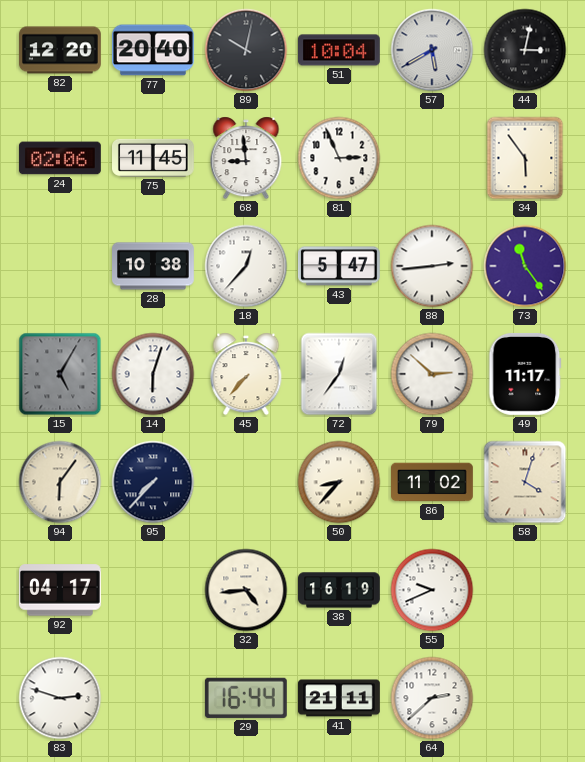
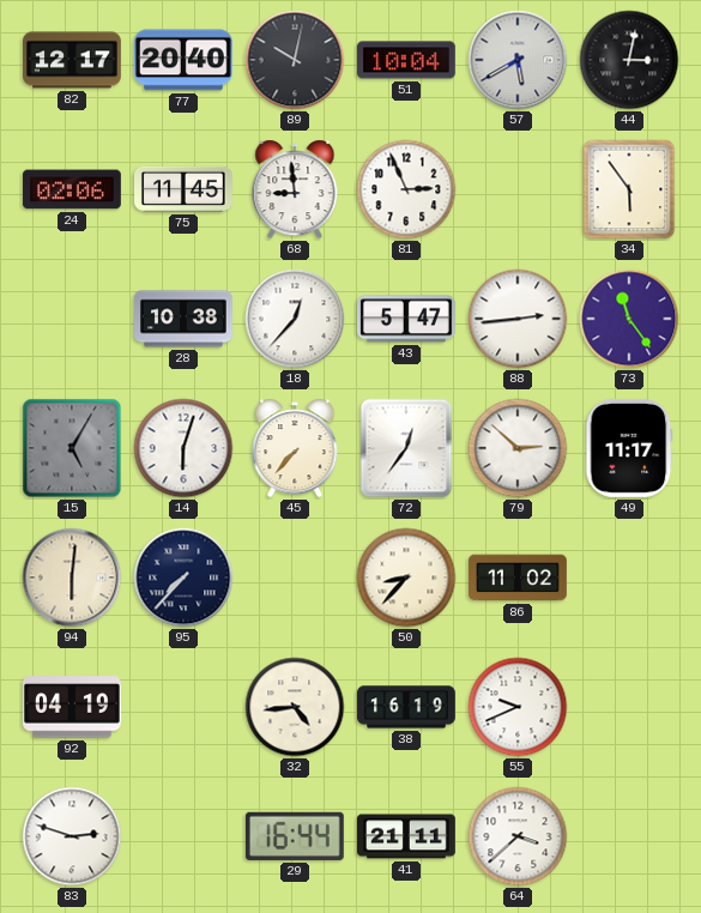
82: 12:20 -> 12:17 (73, 60)
94: 6:06 -> 6:01 (72, 578)
58: 4:03 -> none (525, 482)
92: 04:17 -> 04:19 (72, 707)
64: 2:38 -> 3:38 (518, 836)
